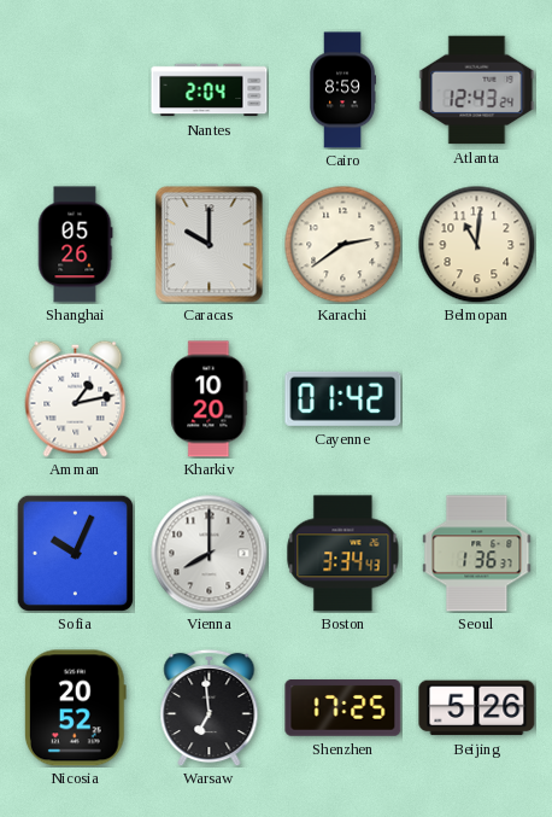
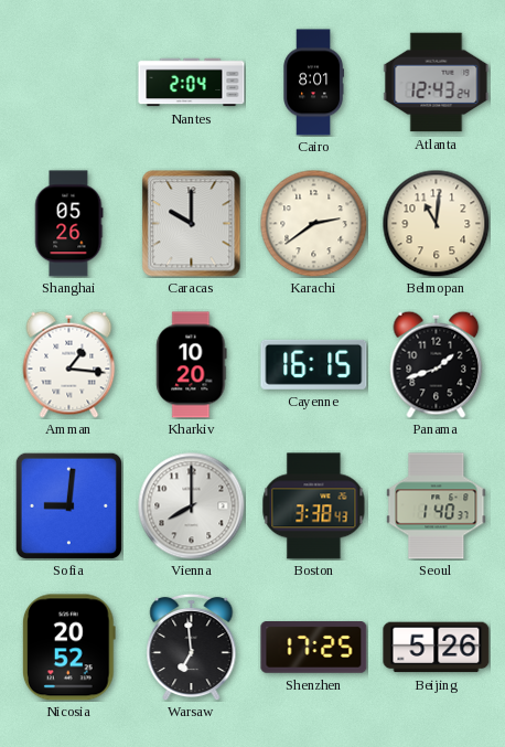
Cairo: 8:59 -> 8:01 (313, 83)
Amman: 1:13 -> 1:16 (69, 364)
Cayenne: 01:42 -> 16:15 (314, 364)
Panama: none -> 1:42 (437, 364)
Sofia: 10:04 -> 9:01 (68, 505)
Boston: 3:34 -> 3:38 (314, 506)
Seoul: 1:36 -> 1:40 (437, 506)
